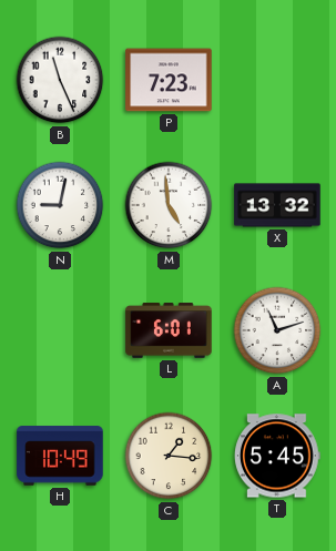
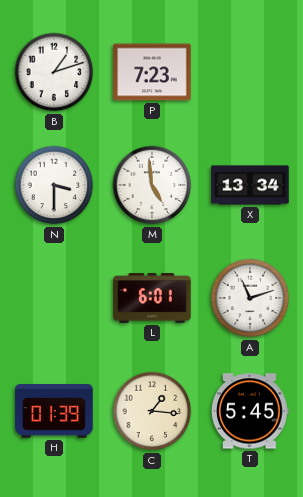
B: 11:26 -> 1:12 (54, 72)
N: 9:02 -> 3:30 (54, 185)
X: 13:32 -> 13:34 (250, 185)
H: 10:49 -> 01:39 (54, 411)
